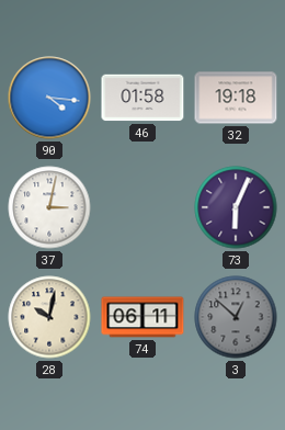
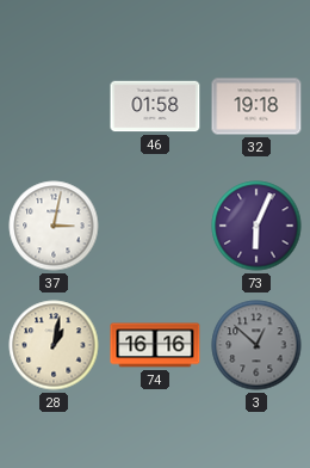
90: 4:16 -> none (49, 98)
28: 10:02 -> 1:02 (54, 345)
74: 06:11 -> 16:16 (155, 345)
